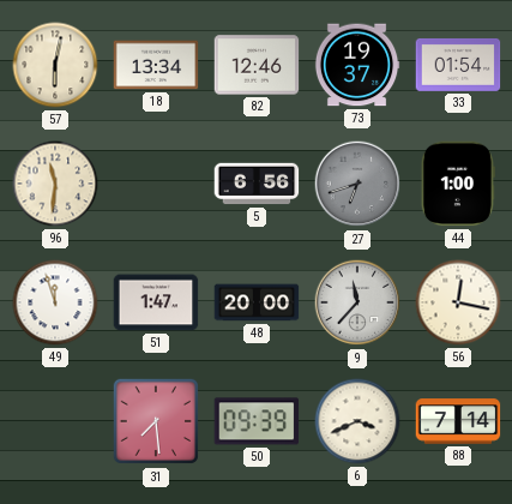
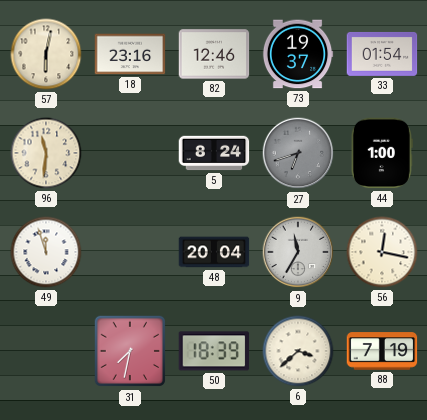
18: 13:34 -> 23:16 (130, 54)
5: 6:56 -> 8:24 (214, 153)
51: 1:47 -> none (156, 302)
48: 20:00 -> 20:04 (214, 252)
9: 11:37 -> 11:35 (298, 252)
31: 7:29 -> 7:32 (130, 351)
50: 09:39 -> 18:39 (214, 351)
6: 3:41 -> 3:38 (298, 351)
88: 7:14 -> 7:19 (382, 351)
